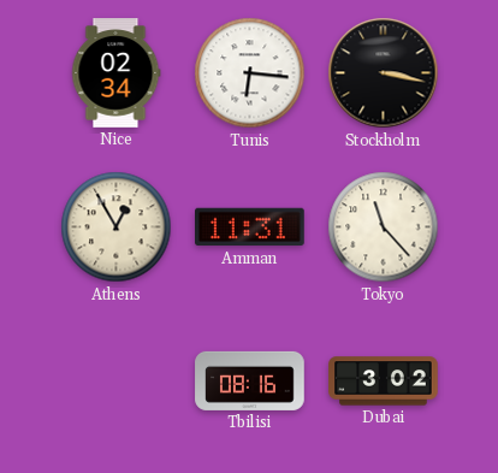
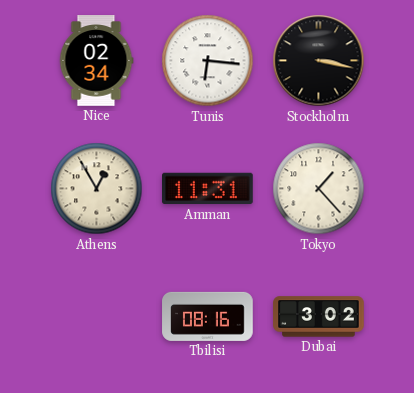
Tokyo: 11:23 -> 1:23 (319, 189)
